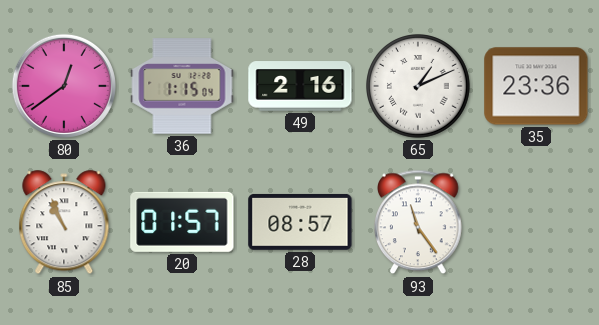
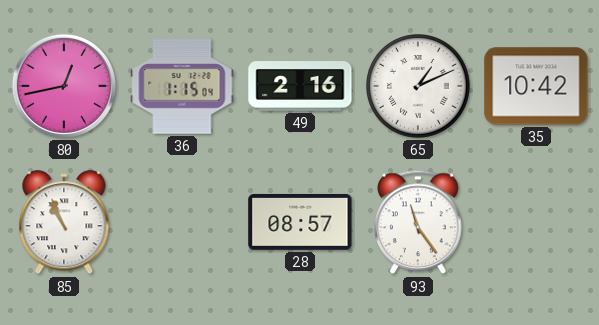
80: 12:39 -> 12:43 (64, 86)
35: 23:36 -> 10:42 (536, 86)
20: 01:57 -> none (182, 222)
